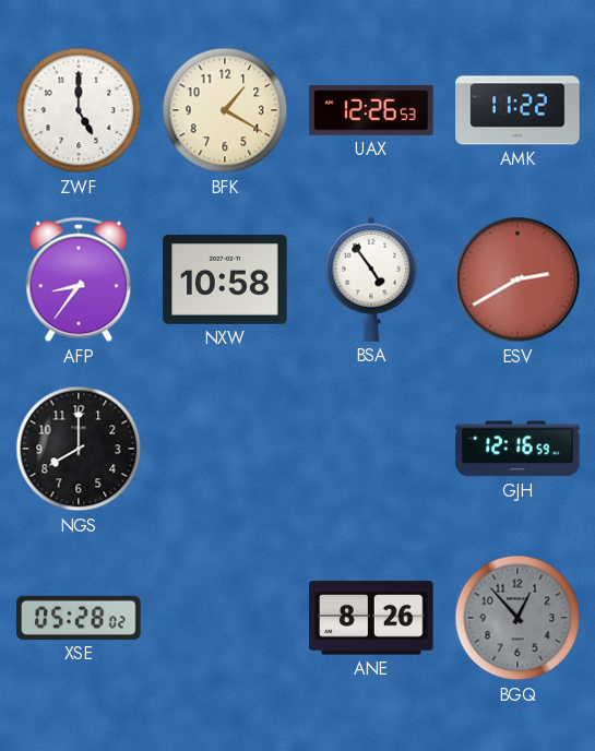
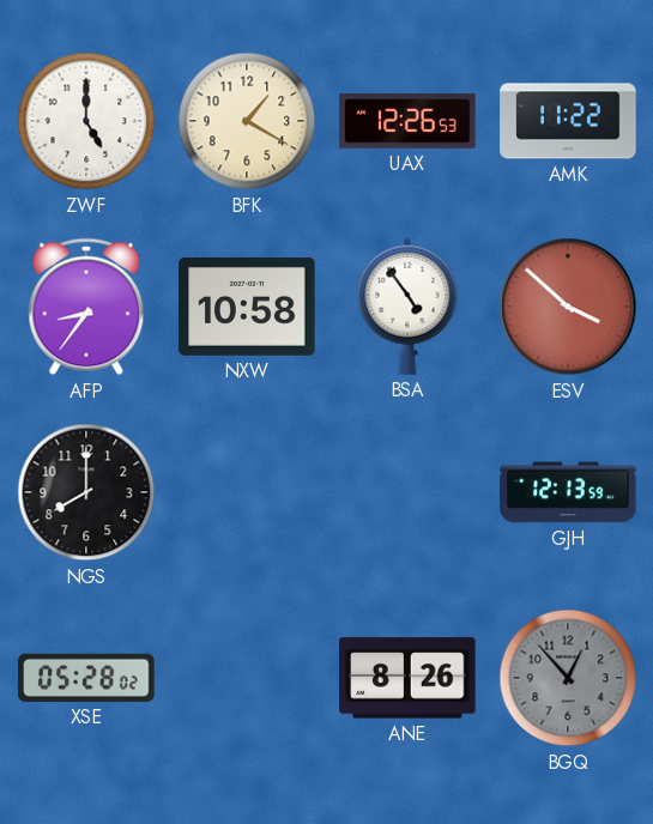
ESV: 2:40 -> 3:52 (568, 307)
GJH: 12:16 -> 12:13 (568, 492)
